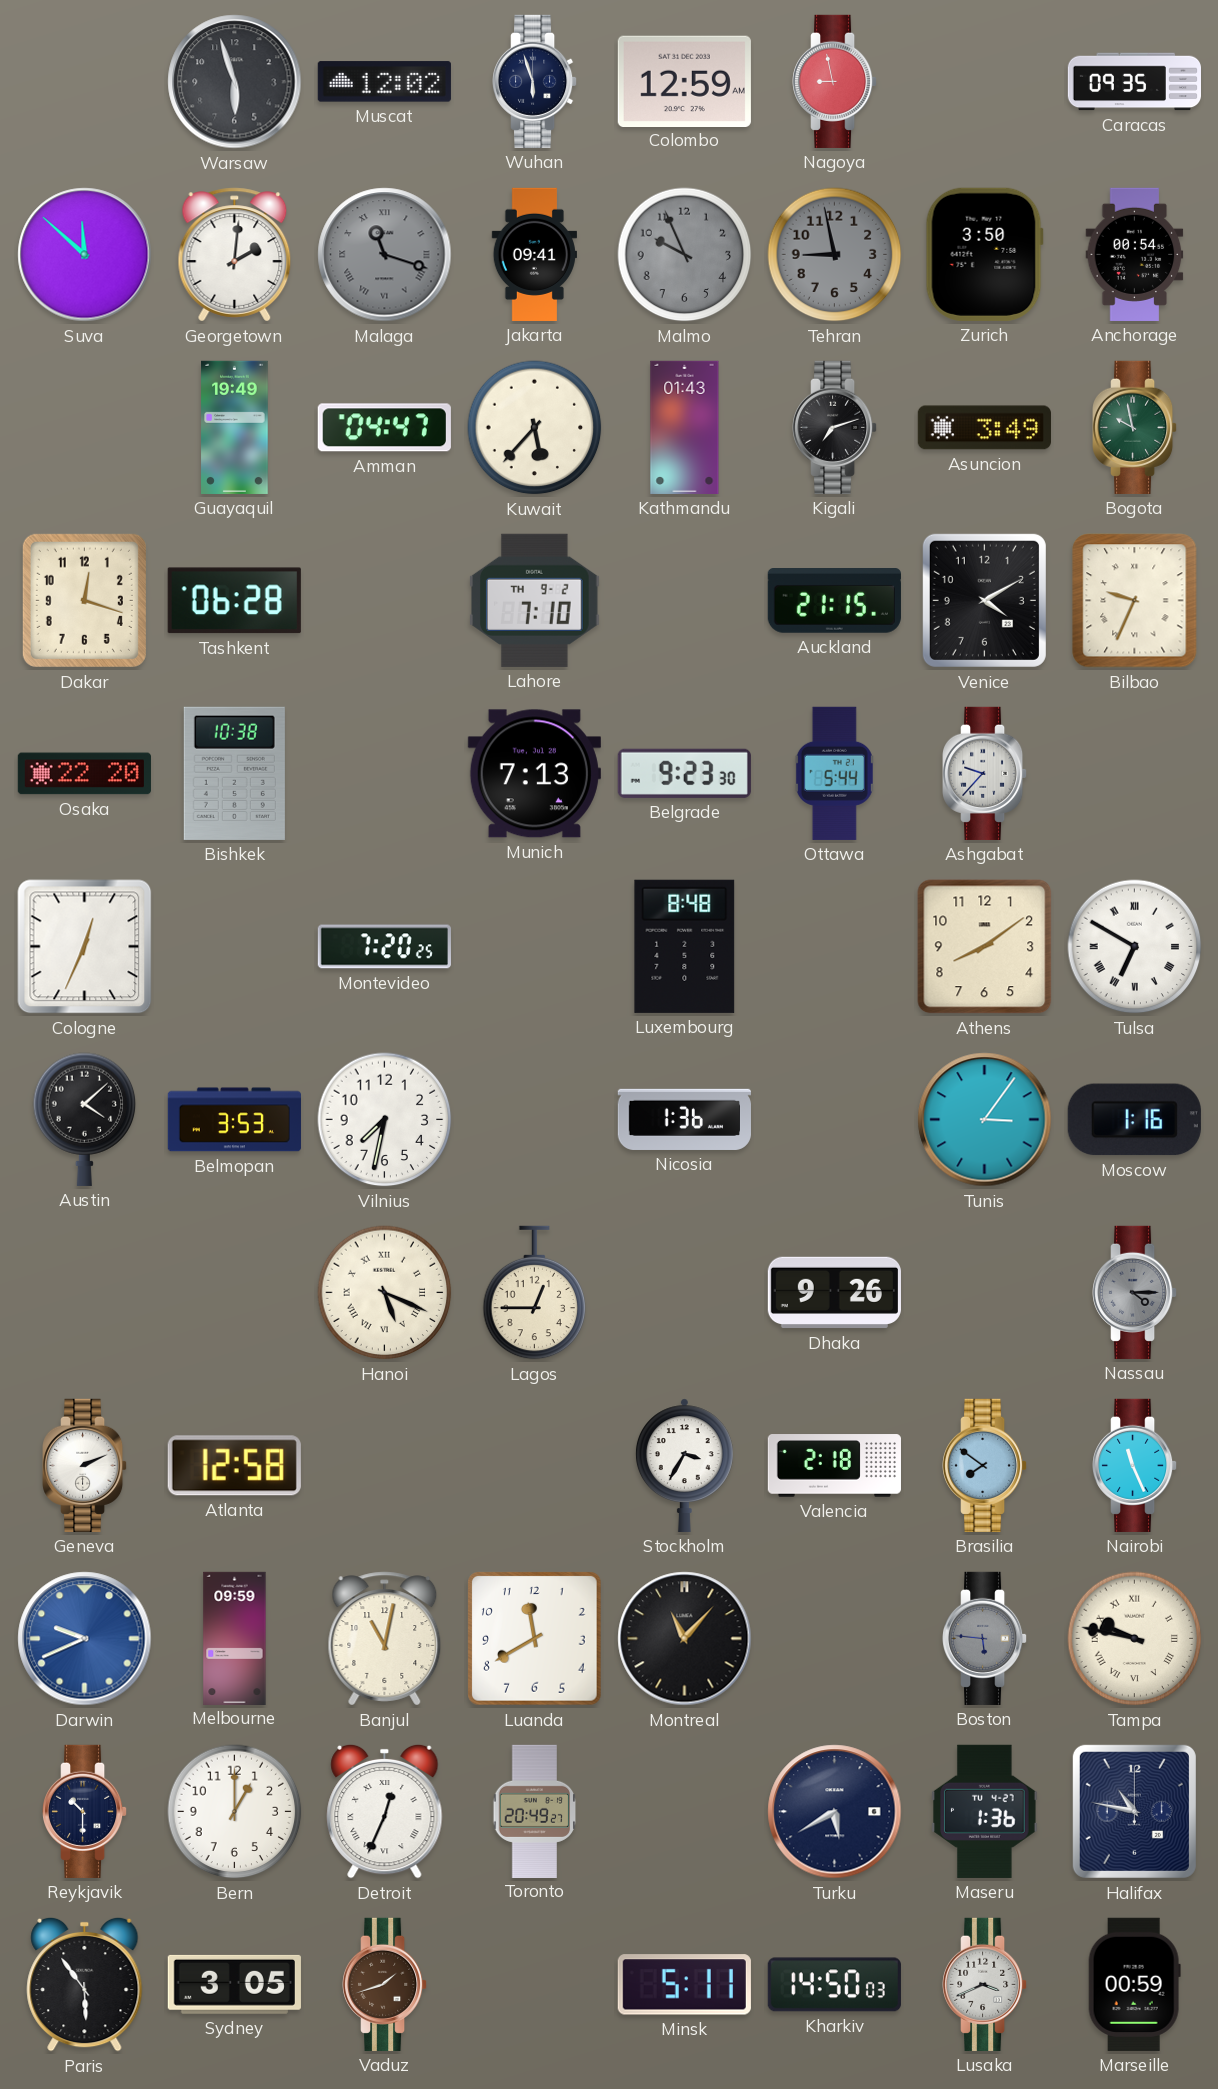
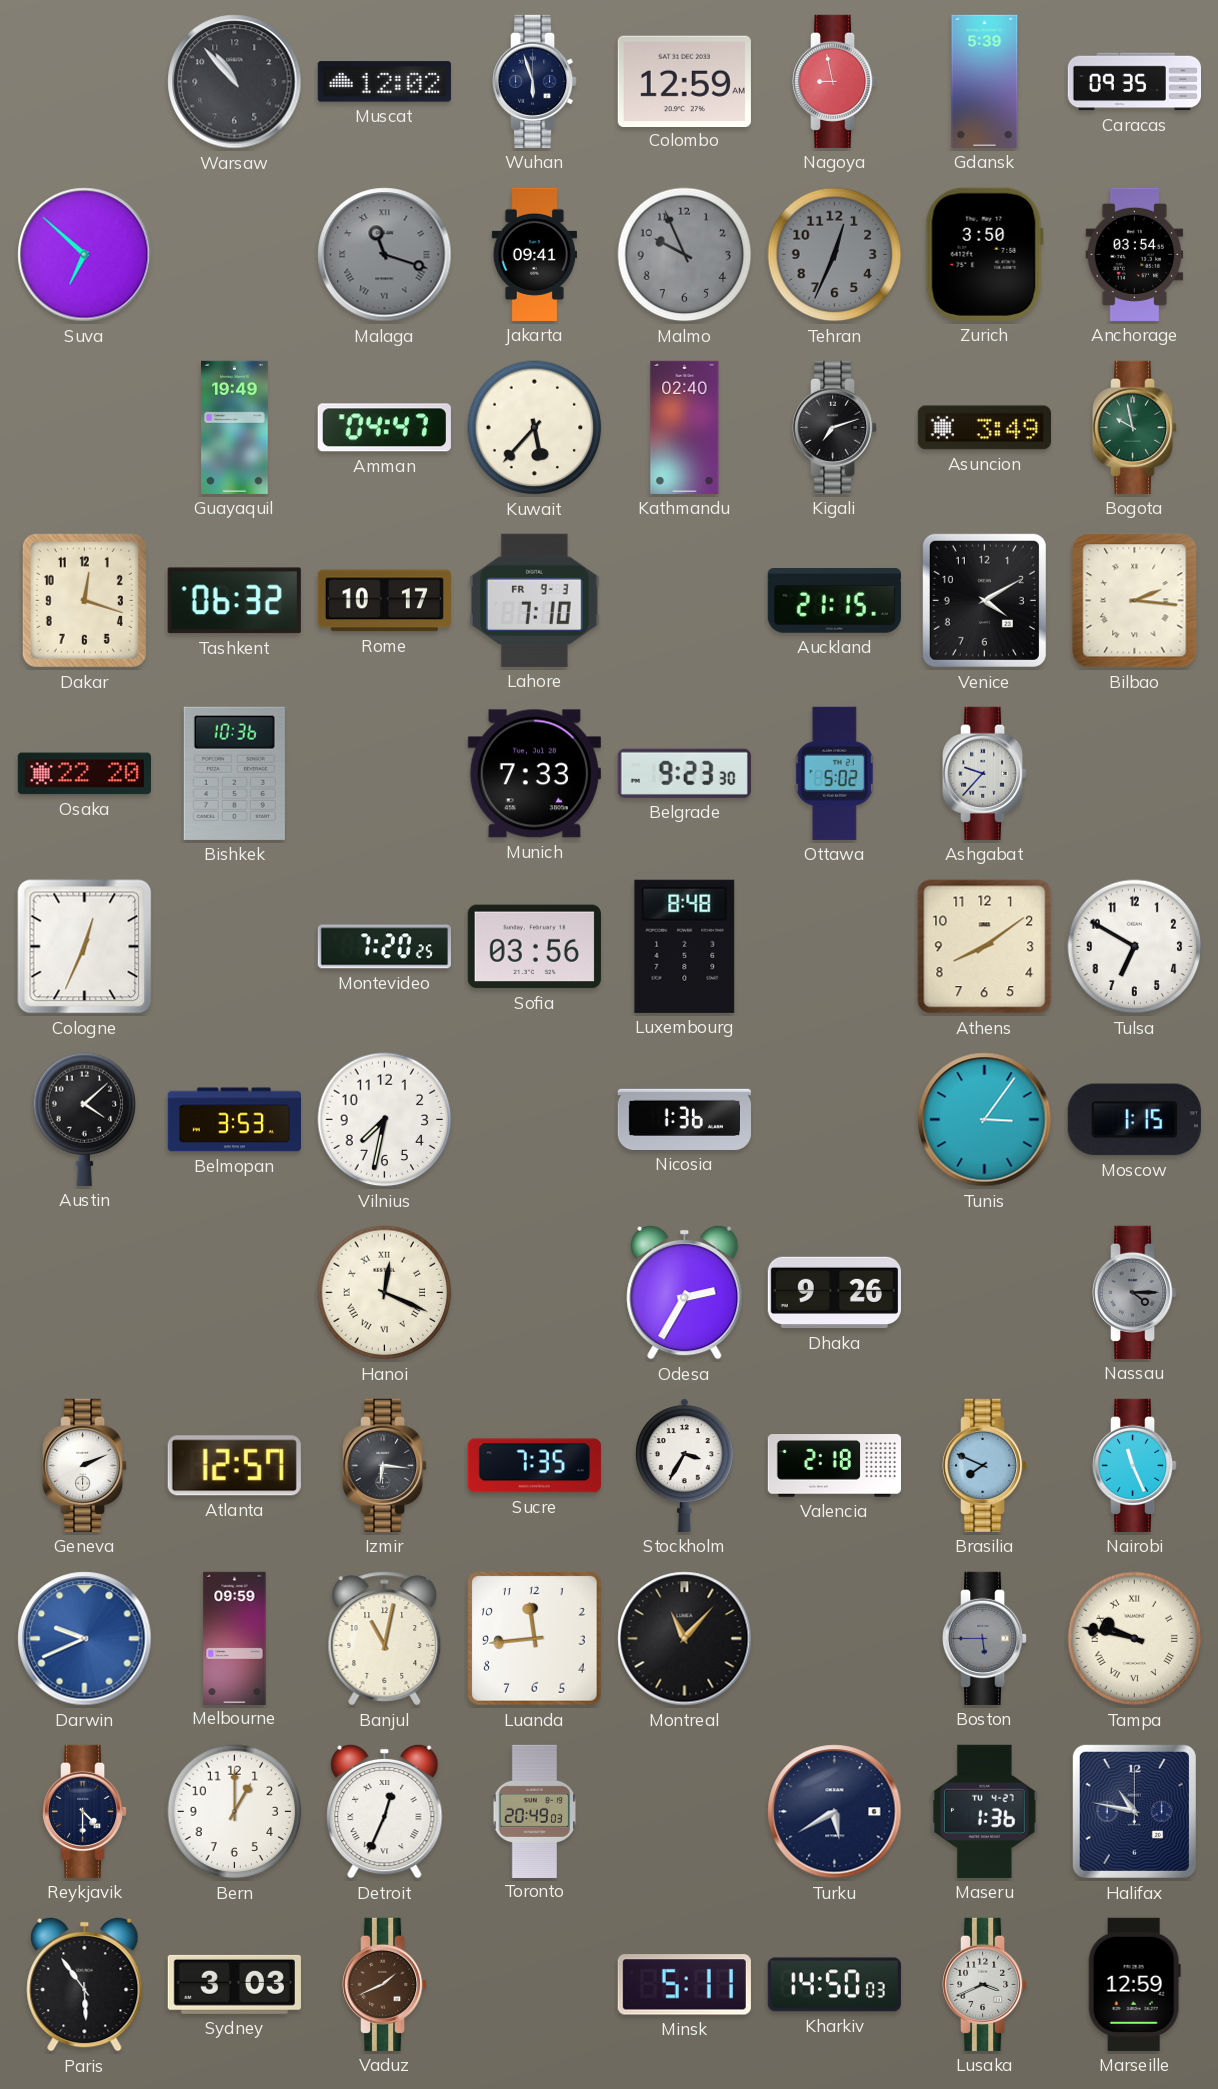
Warsaw: 5:57 -> 10:53 (235, 82)
Gdansk: none -> 5:39 (985, 81)
Suva: 11:52 -> 6:52 (85, 255)
Georgetown: 2:01 -> none (235, 255)
Tehran: 8:58 -> 12:34 (835, 255)
Anchorage: 00:54 -> 03:54 (1135, 254)
Kathmandu: 01:43 -> 02:40 (685, 427)
Tashkent: 06:28 -> 06:32 (234, 601)
Rome: none -> 10:17 (384, 601)
Lahore date: TH 9-2 -> FR 9-3 (535, 600)
Bilbao: 9:34 -> 2:16 (1135, 601)
Bishkek: 10:38 -> 10:36 (234, 773)
Munich: 7:13 -> 7:33 (534, 774)
Ottawa: 5:44 -> 5:02 (834, 773)
Sofia: none -> 03:56 (534, 947)
Tulsa numerals: Roman -> Arabic (1135, 947)
Moscow: 1:16 -> 1:15 (1134, 1120)
Hanoi: 5:19 -> 12:19 (385, 1293)
Lagos: 12:45 -> none (535, 1293)
Odesa: none -> 2:35 (685, 1292)
Atlanta: 12:58 -> 12:57 (234, 1466)
Izmir: none -> 6:16 (386, 1465)
Sucre: none -> 7:35 (534, 1466)
Brasilia: 7:51 -> 7:49 (986, 1465)
Luanda: 11:40 -> 11:44 (535, 1639)
Boston: 5:46 -> 5:45 (986, 1638)
Reykjavik: 10:30 -> 4:30 (86, 1811)
Toronto: 20:49:27 -> 20:49:03 (535, 1811)
Sydney: 3:05 -> 3:03 (234, 1984)
Vaduz: 1:42 -> 1:41 (386, 1984)
Marseille: 00:59 -> 12:59 (1134, 1984)
